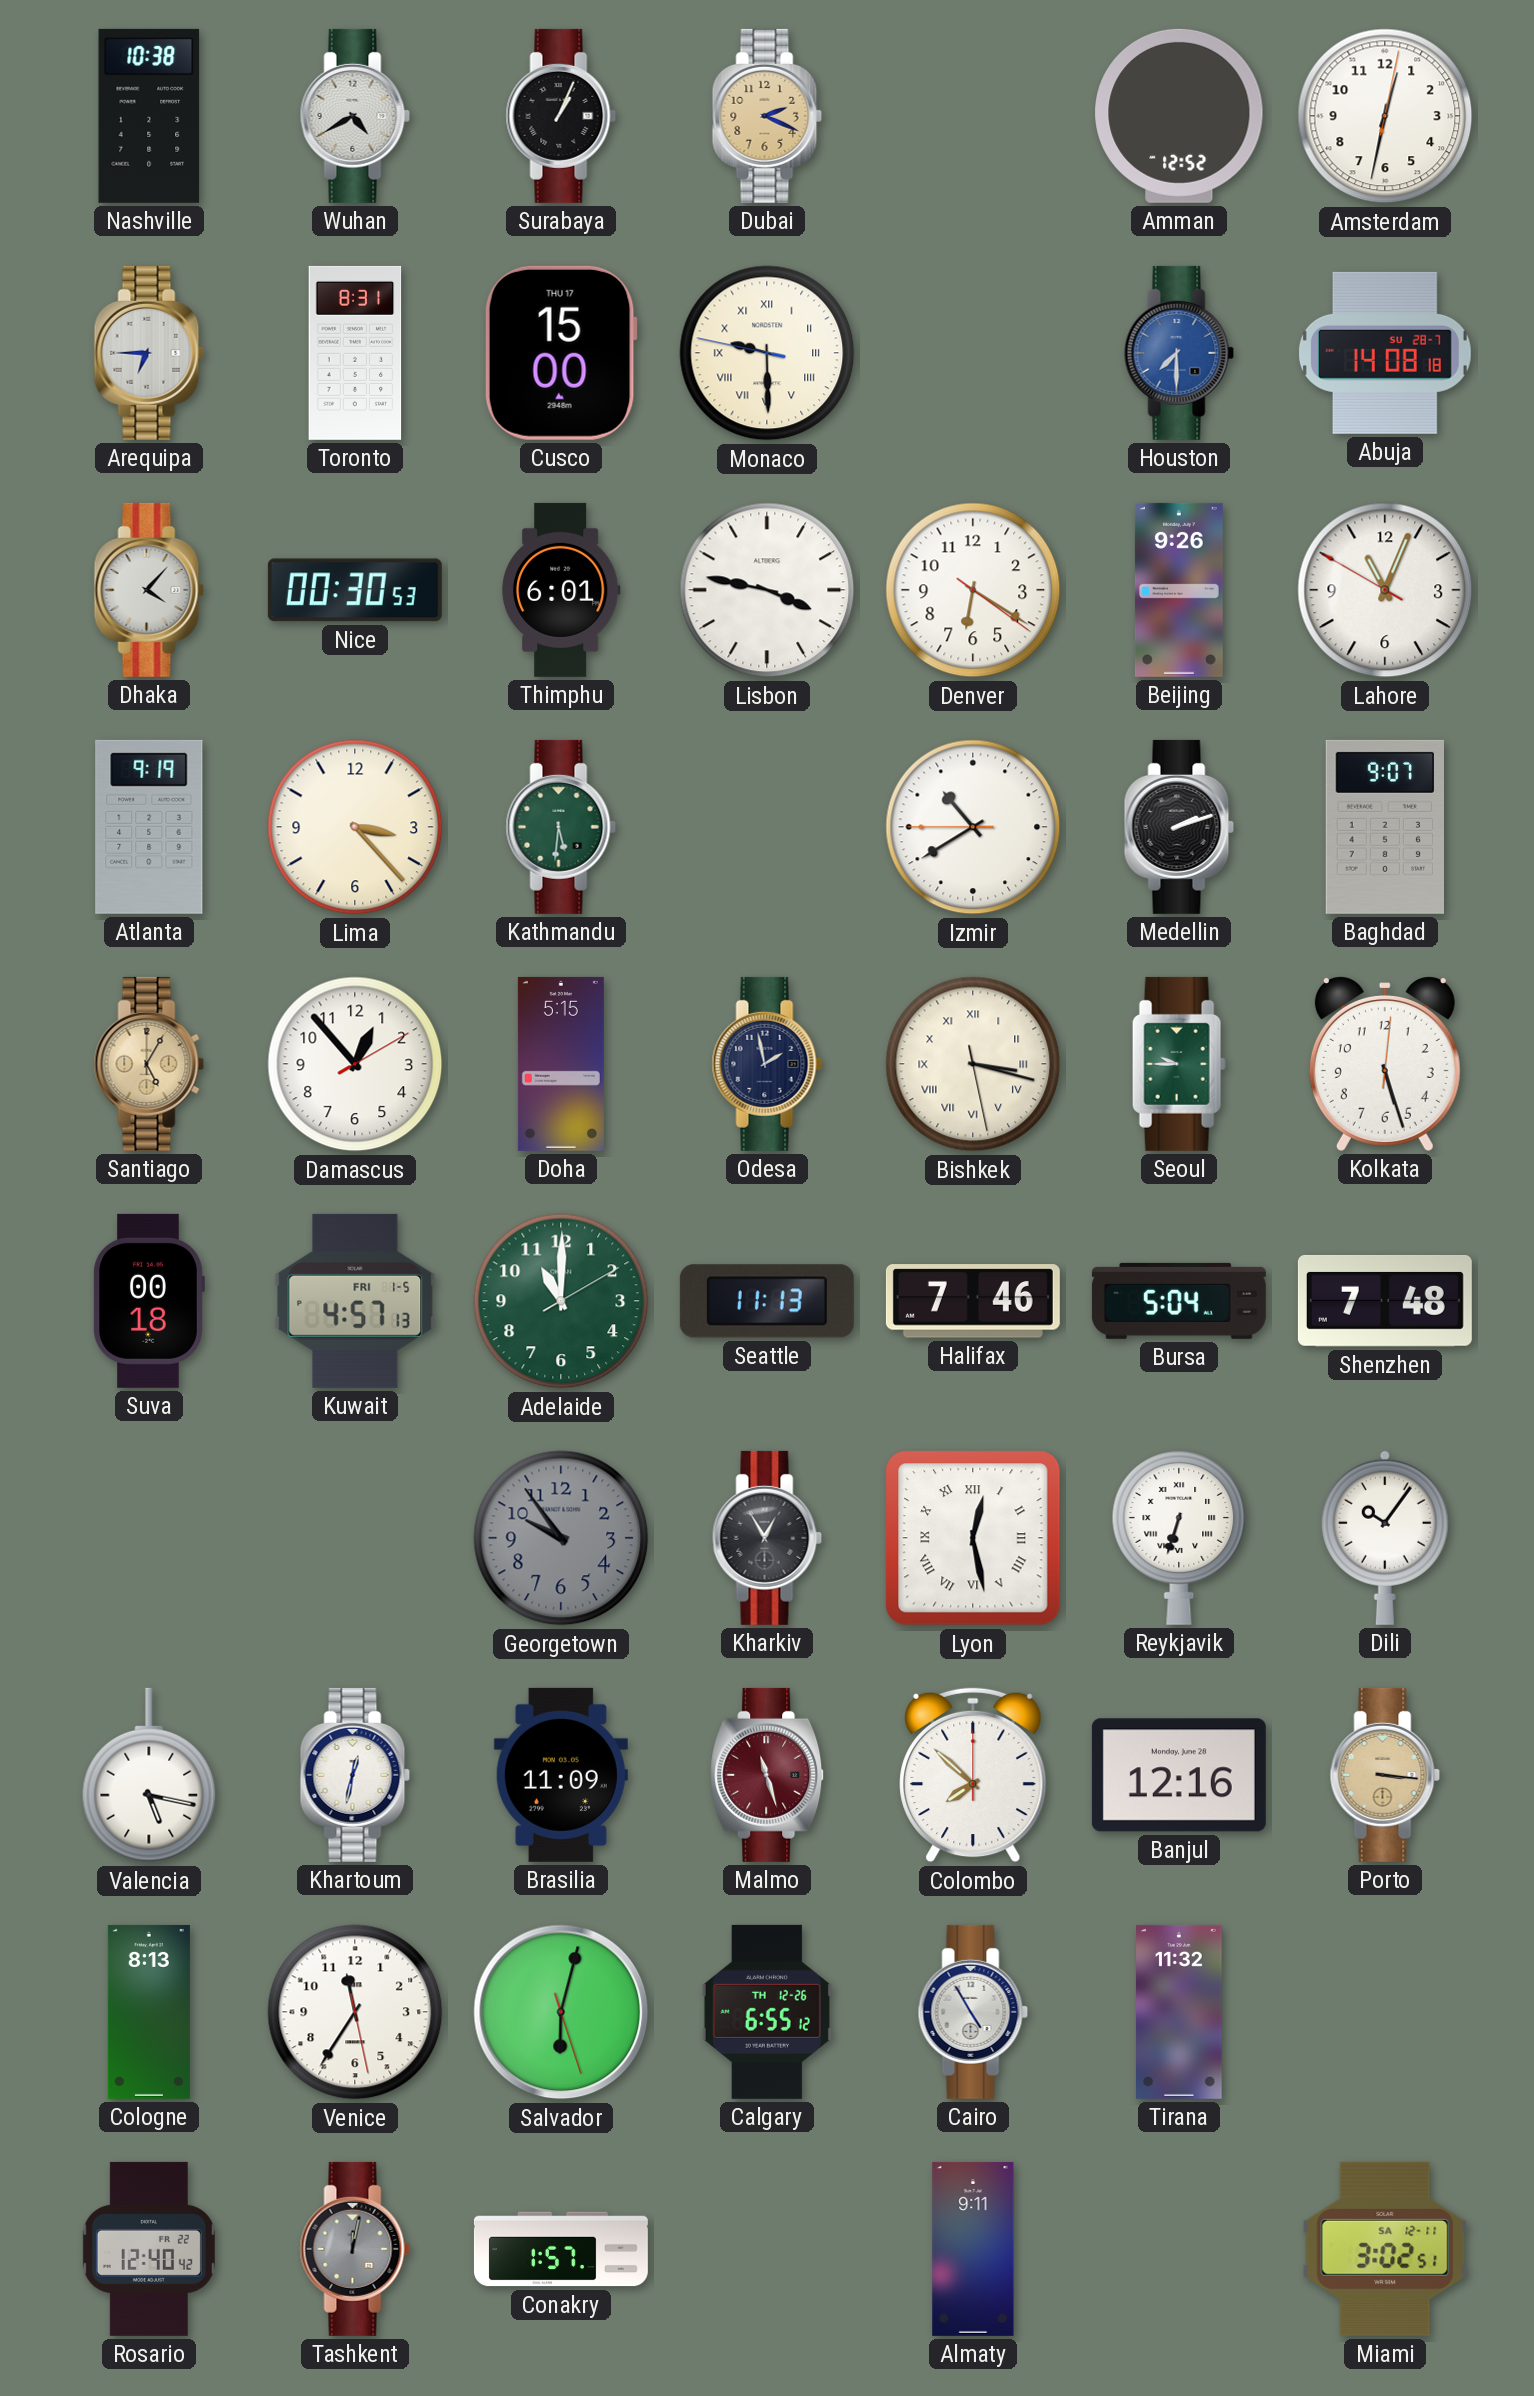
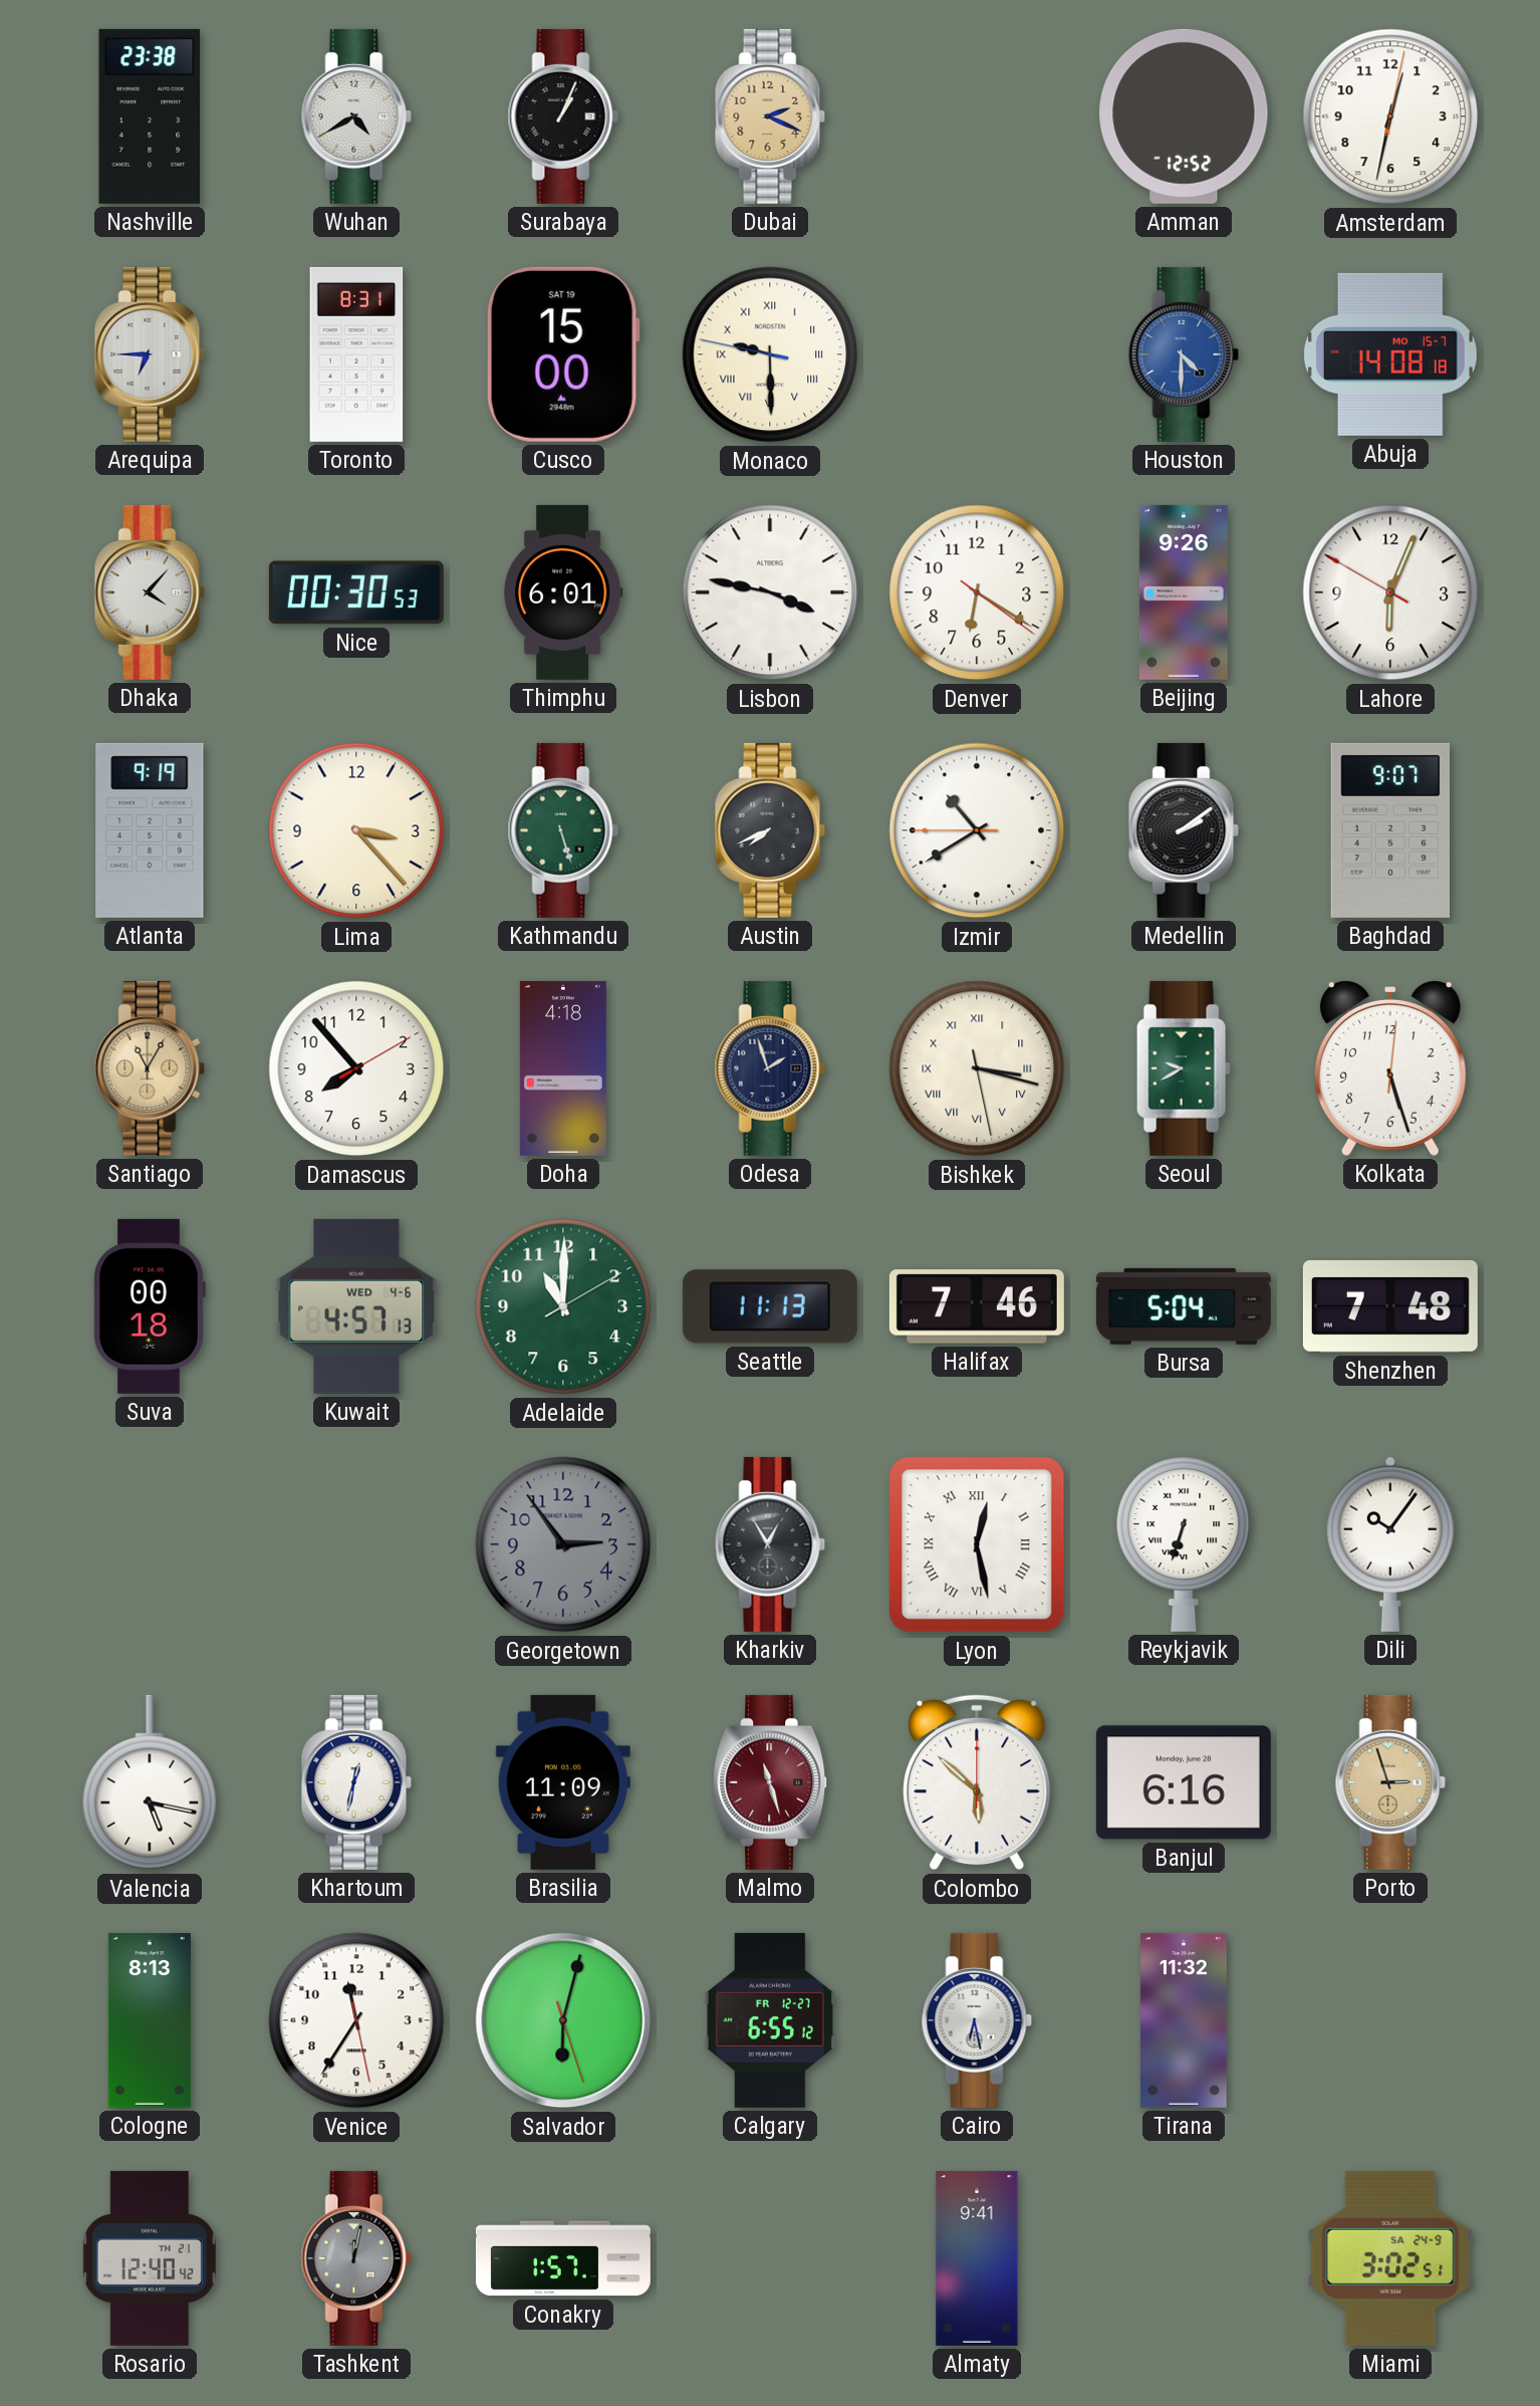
Nashville: 10:38 -> 23:38 (150, 116)
Cusco date: THU 17 -> SAT 19 (563, 354)
Houston: 7:30 -> 4:30 (1184, 354)
Abuja date: SU 28-7 -> MO 15-7 (1390, 354)
Lahore: 11:03 -> 6:03 (1390, 592)
Kathmandu: 5:31 -> 5:27 (563, 830)
Austin: none -> 7:41 (770, 830)
Medellin: 2:12 -> 2:09 (1184, 830)
Santiago: 5:05 -> 11:05 (150, 1068)
Damascus: 12:53 -> 7:53 (356, 1068)
Doha: 5:15 -> 4:18 (563, 1068)
Odesa: 1:58 -> 1:57 (770, 1068)
Seoul: 9:45 -> 9:40 (1184, 1068)
Kuwait date: FRI 1-5 -> WED 4-6 (356, 1306)
Georgetown: 9:54 -> 2:54 (563, 1544)
Colombo: 7:52 -> 5:52 (977, 1782)
Banjul: 12:16 -> 6:16 (1184, 1782)
Porto: 3:16 -> 2:57 (1390, 1782)
Calgary date: TH 12-26 -> FR 12-27 (770, 2020)
Cairo: 4:55 -> 6:28 (977, 2020)
Rosario date: FR 22 -> TH 21 (150, 2258)
Almaty: 9:11 -> 9:41 (977, 2258)
Miami date: SA 12-11 -> SA 24-9 (1390, 2258)
